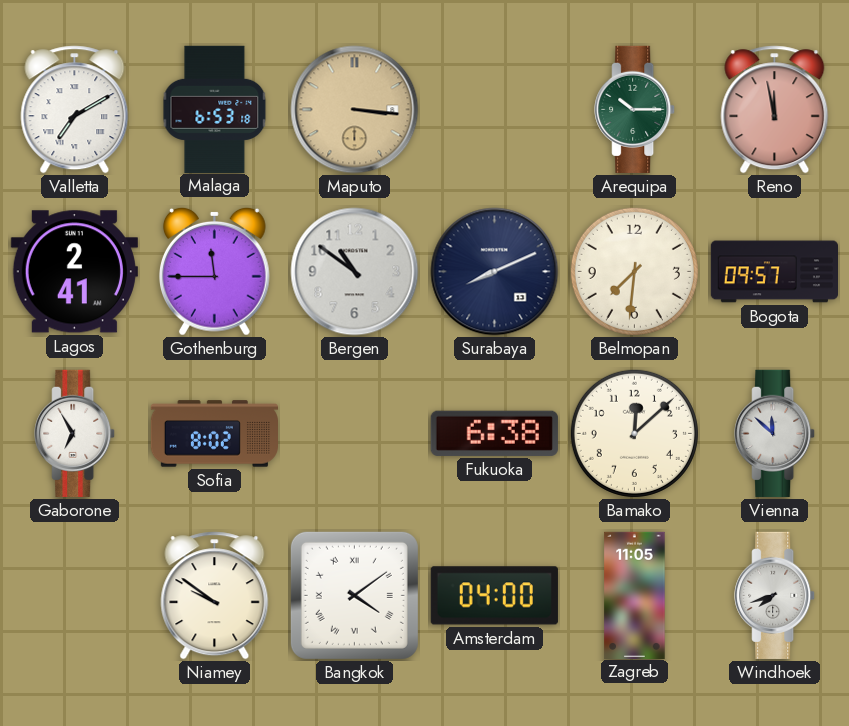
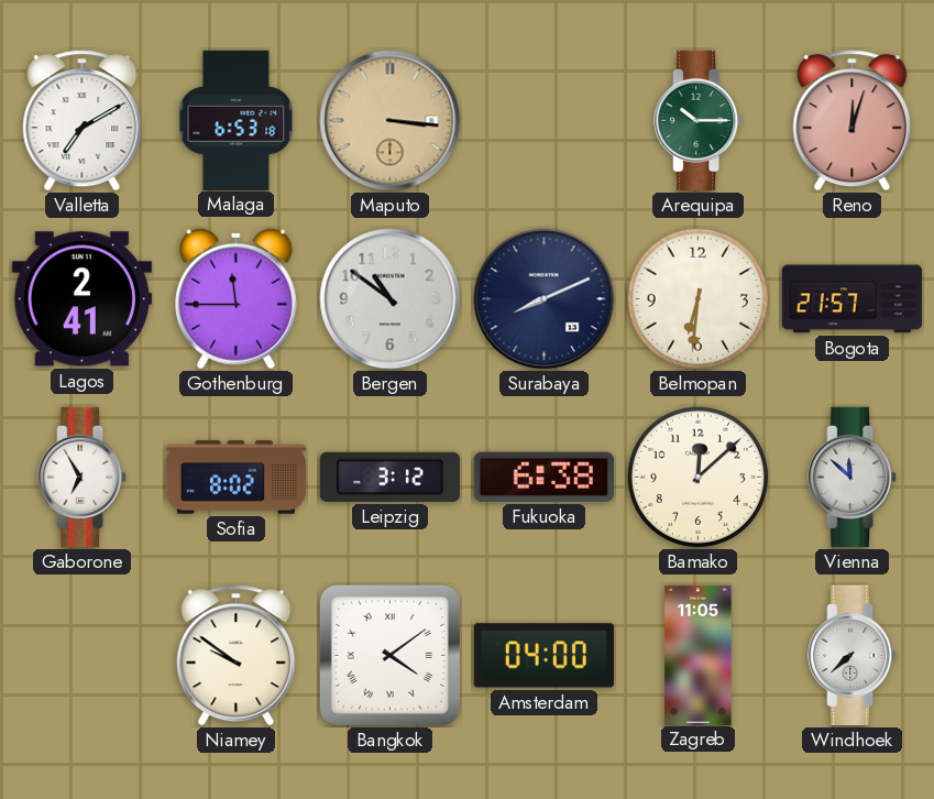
Reno: 11:58 -> 12:03 (853, 121)
Belmopan: 7:31 -> 6:31 (697, 298)
Bogota: 09:57 -> 21:57 (853, 299)
Leipzig: none -> 3:12 (389, 477)
Windhoek: 7:42 -> 7:38 (853, 655)
